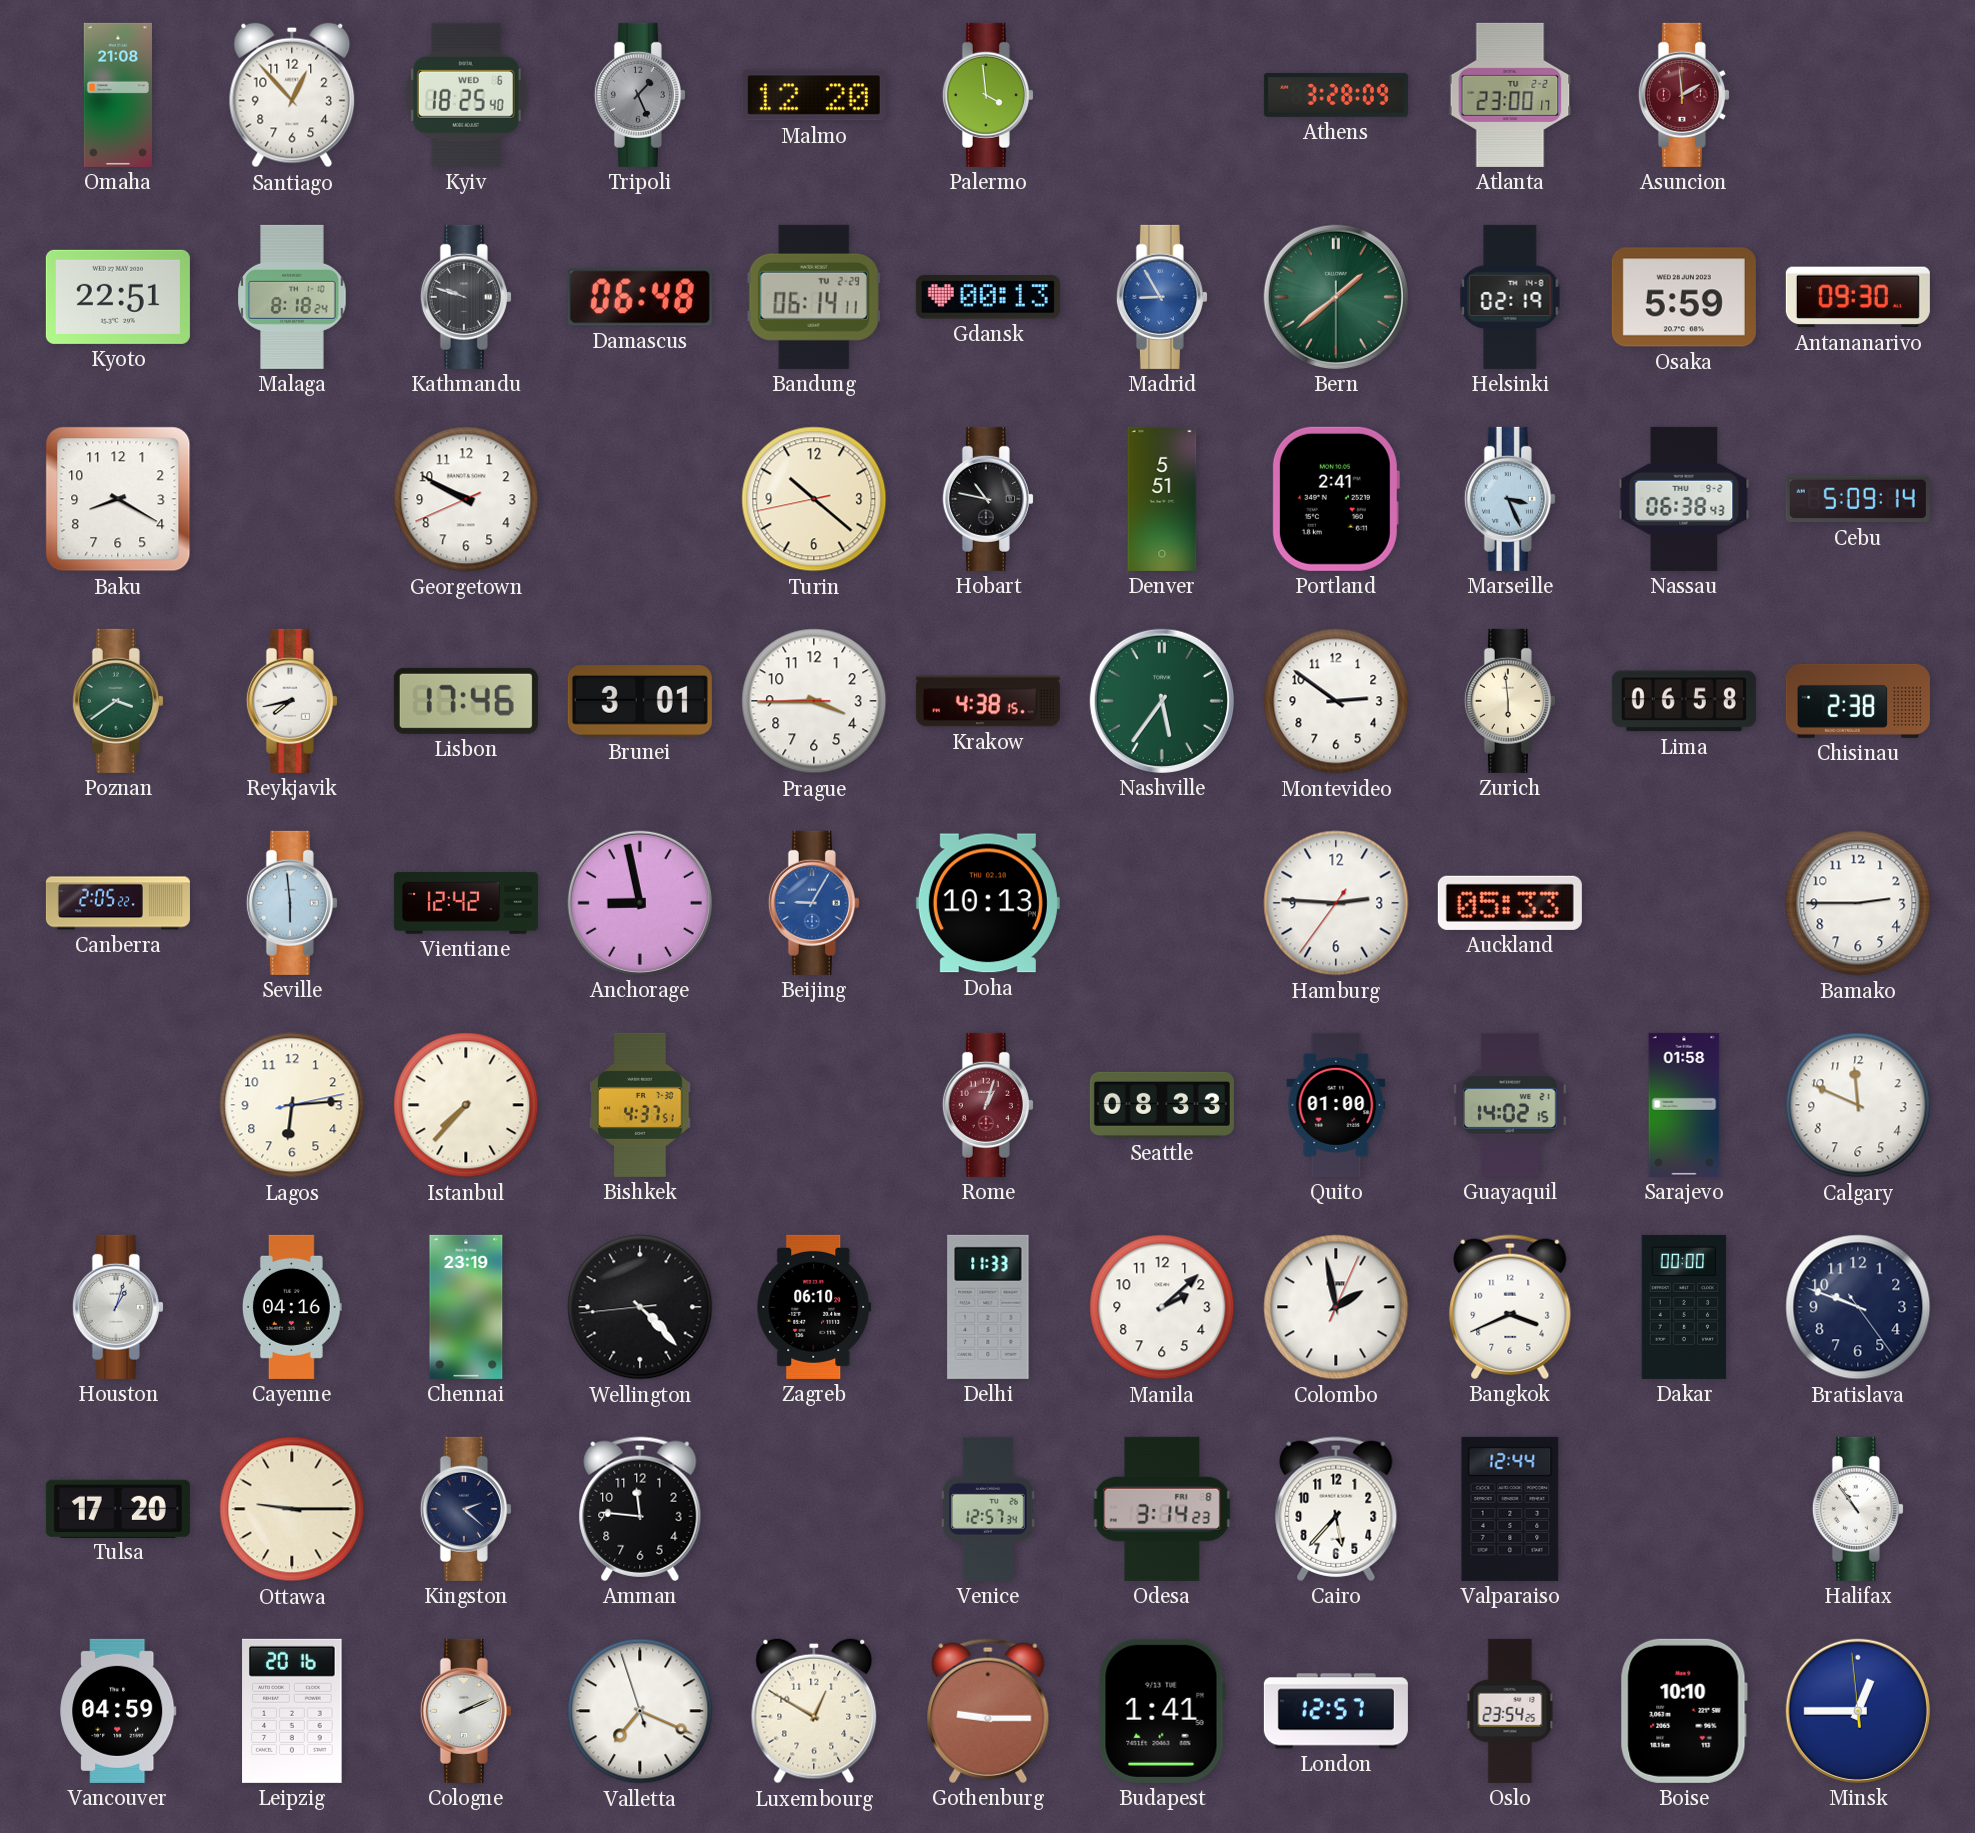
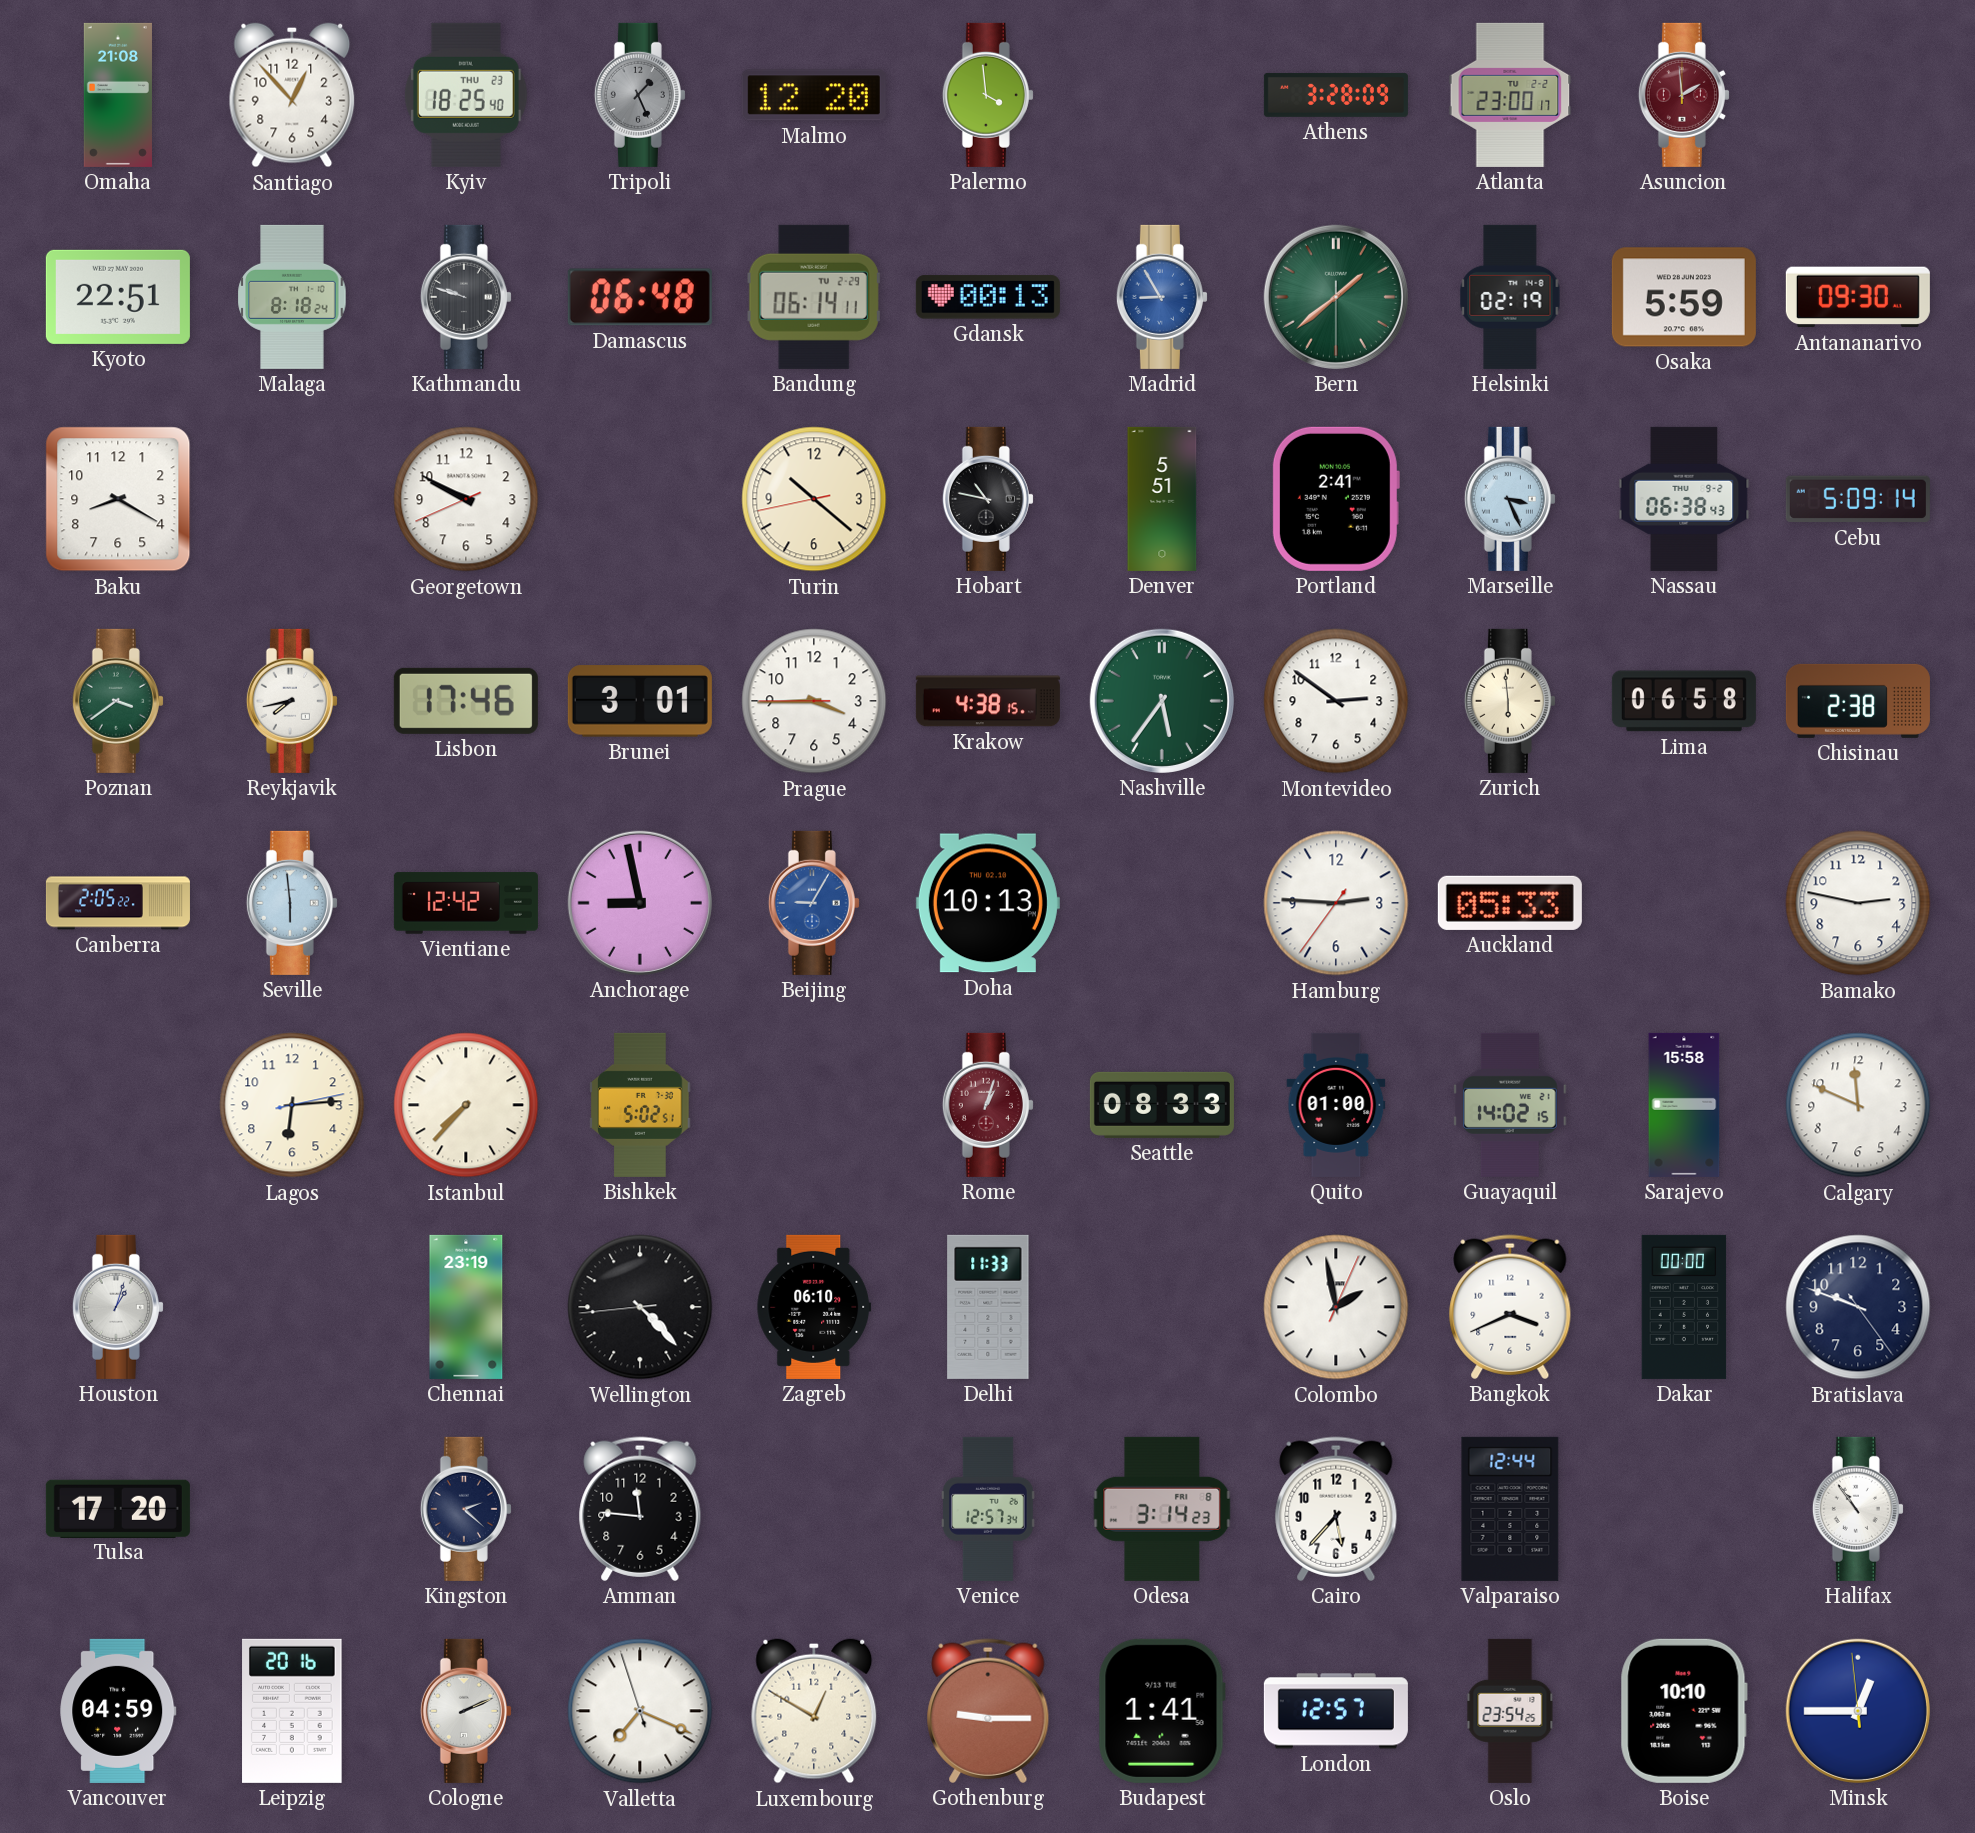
Kyiv date: WED 6 -> THU 23 (466, 95)
Bamako: 2:45 -> 2:47 (1858, 903)
Bishkek: 4:37 -> 5:02 (640, 1105)
Sarajevo: 01:58 -> 15:58 (1684, 1105)
Cayenne: 04:16 -> none (292, 1307)
Manila: 2:08 -> none (1162, 1307)
Ottawa: 9:15 -> none (292, 1509)
